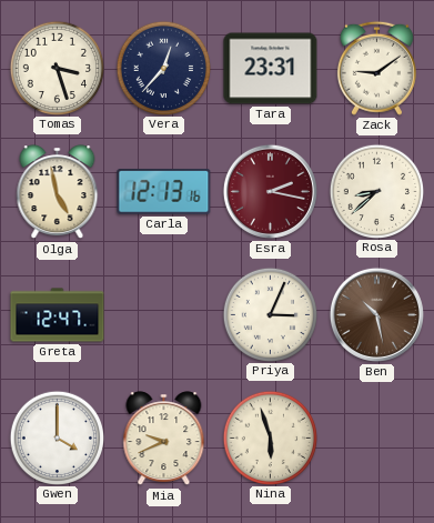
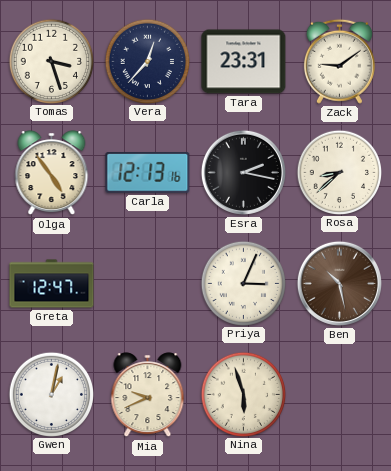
Olga: 4:58 -> 4:54 (52, 173)
Esra dial: burgundy -> black (243, 172)
Gwen: 4:00 -> 1:02 (51, 394)
